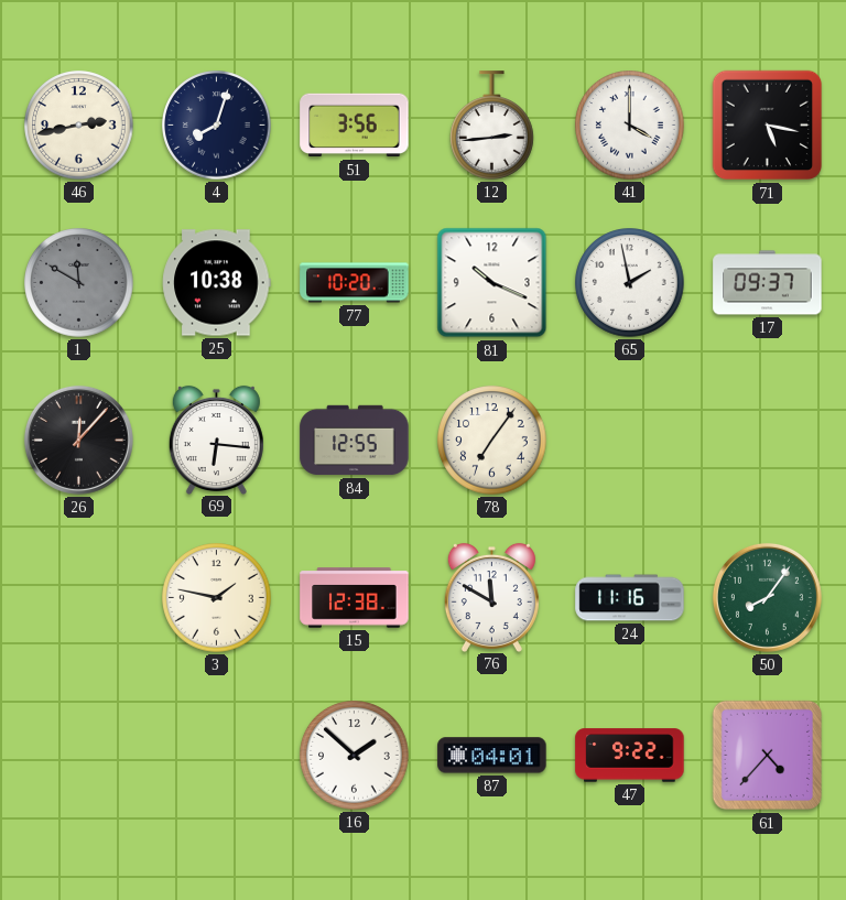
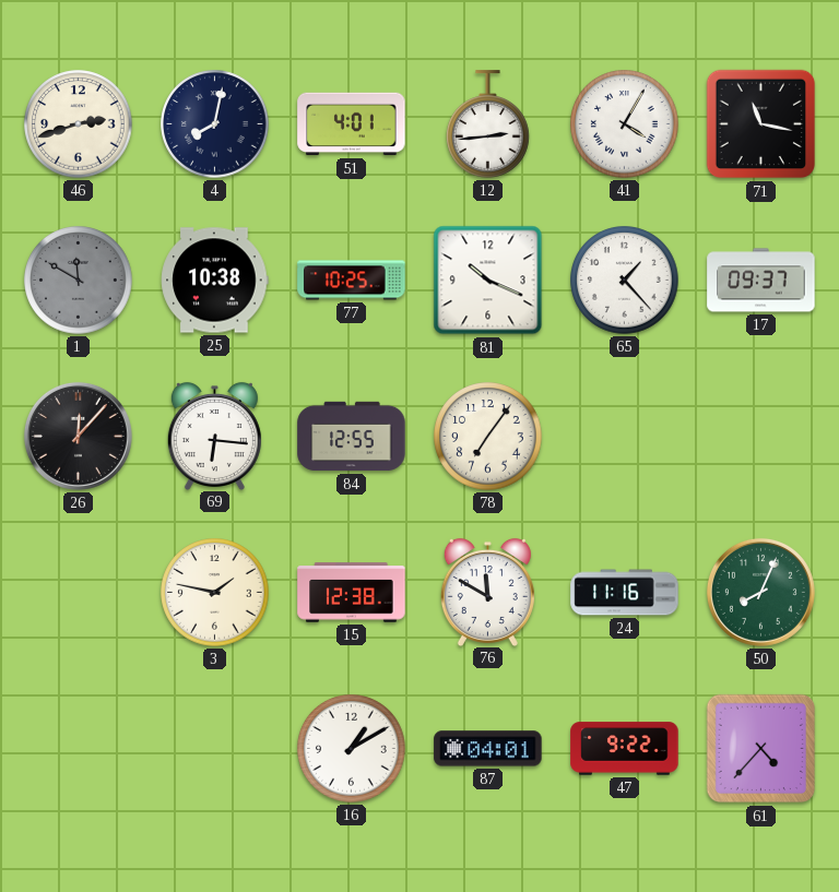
46: 2:43 -> 2:42 (79, 124)
4: 8:03 -> 8:02 (215, 124)
51: 3:56 -> 4:01 (352, 124)
41: 4:00 -> 4:05 (625, 124)
71: 5:17 -> 11:17 (761, 124)
77: 10:20 -> 10:25 (352, 281)
65: 1:58 -> 1:23 (625, 281)
50: 8:06 -> 8:04 (760, 592)
16: 1:52 -> 1:10 (352, 749)
